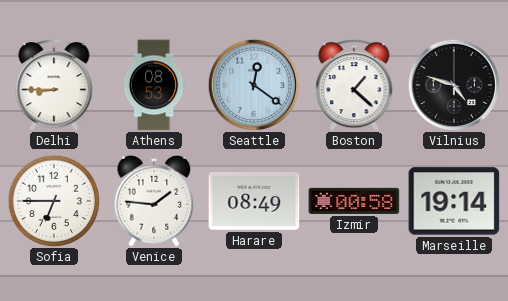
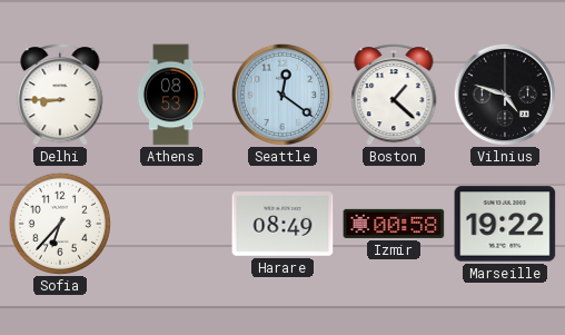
Sofia: 6:45 -> 6:37 (59, 223)
Venice: 1:46 -> none (154, 201)
Marseille: 19:14 -> 19:22 (505, 224)
